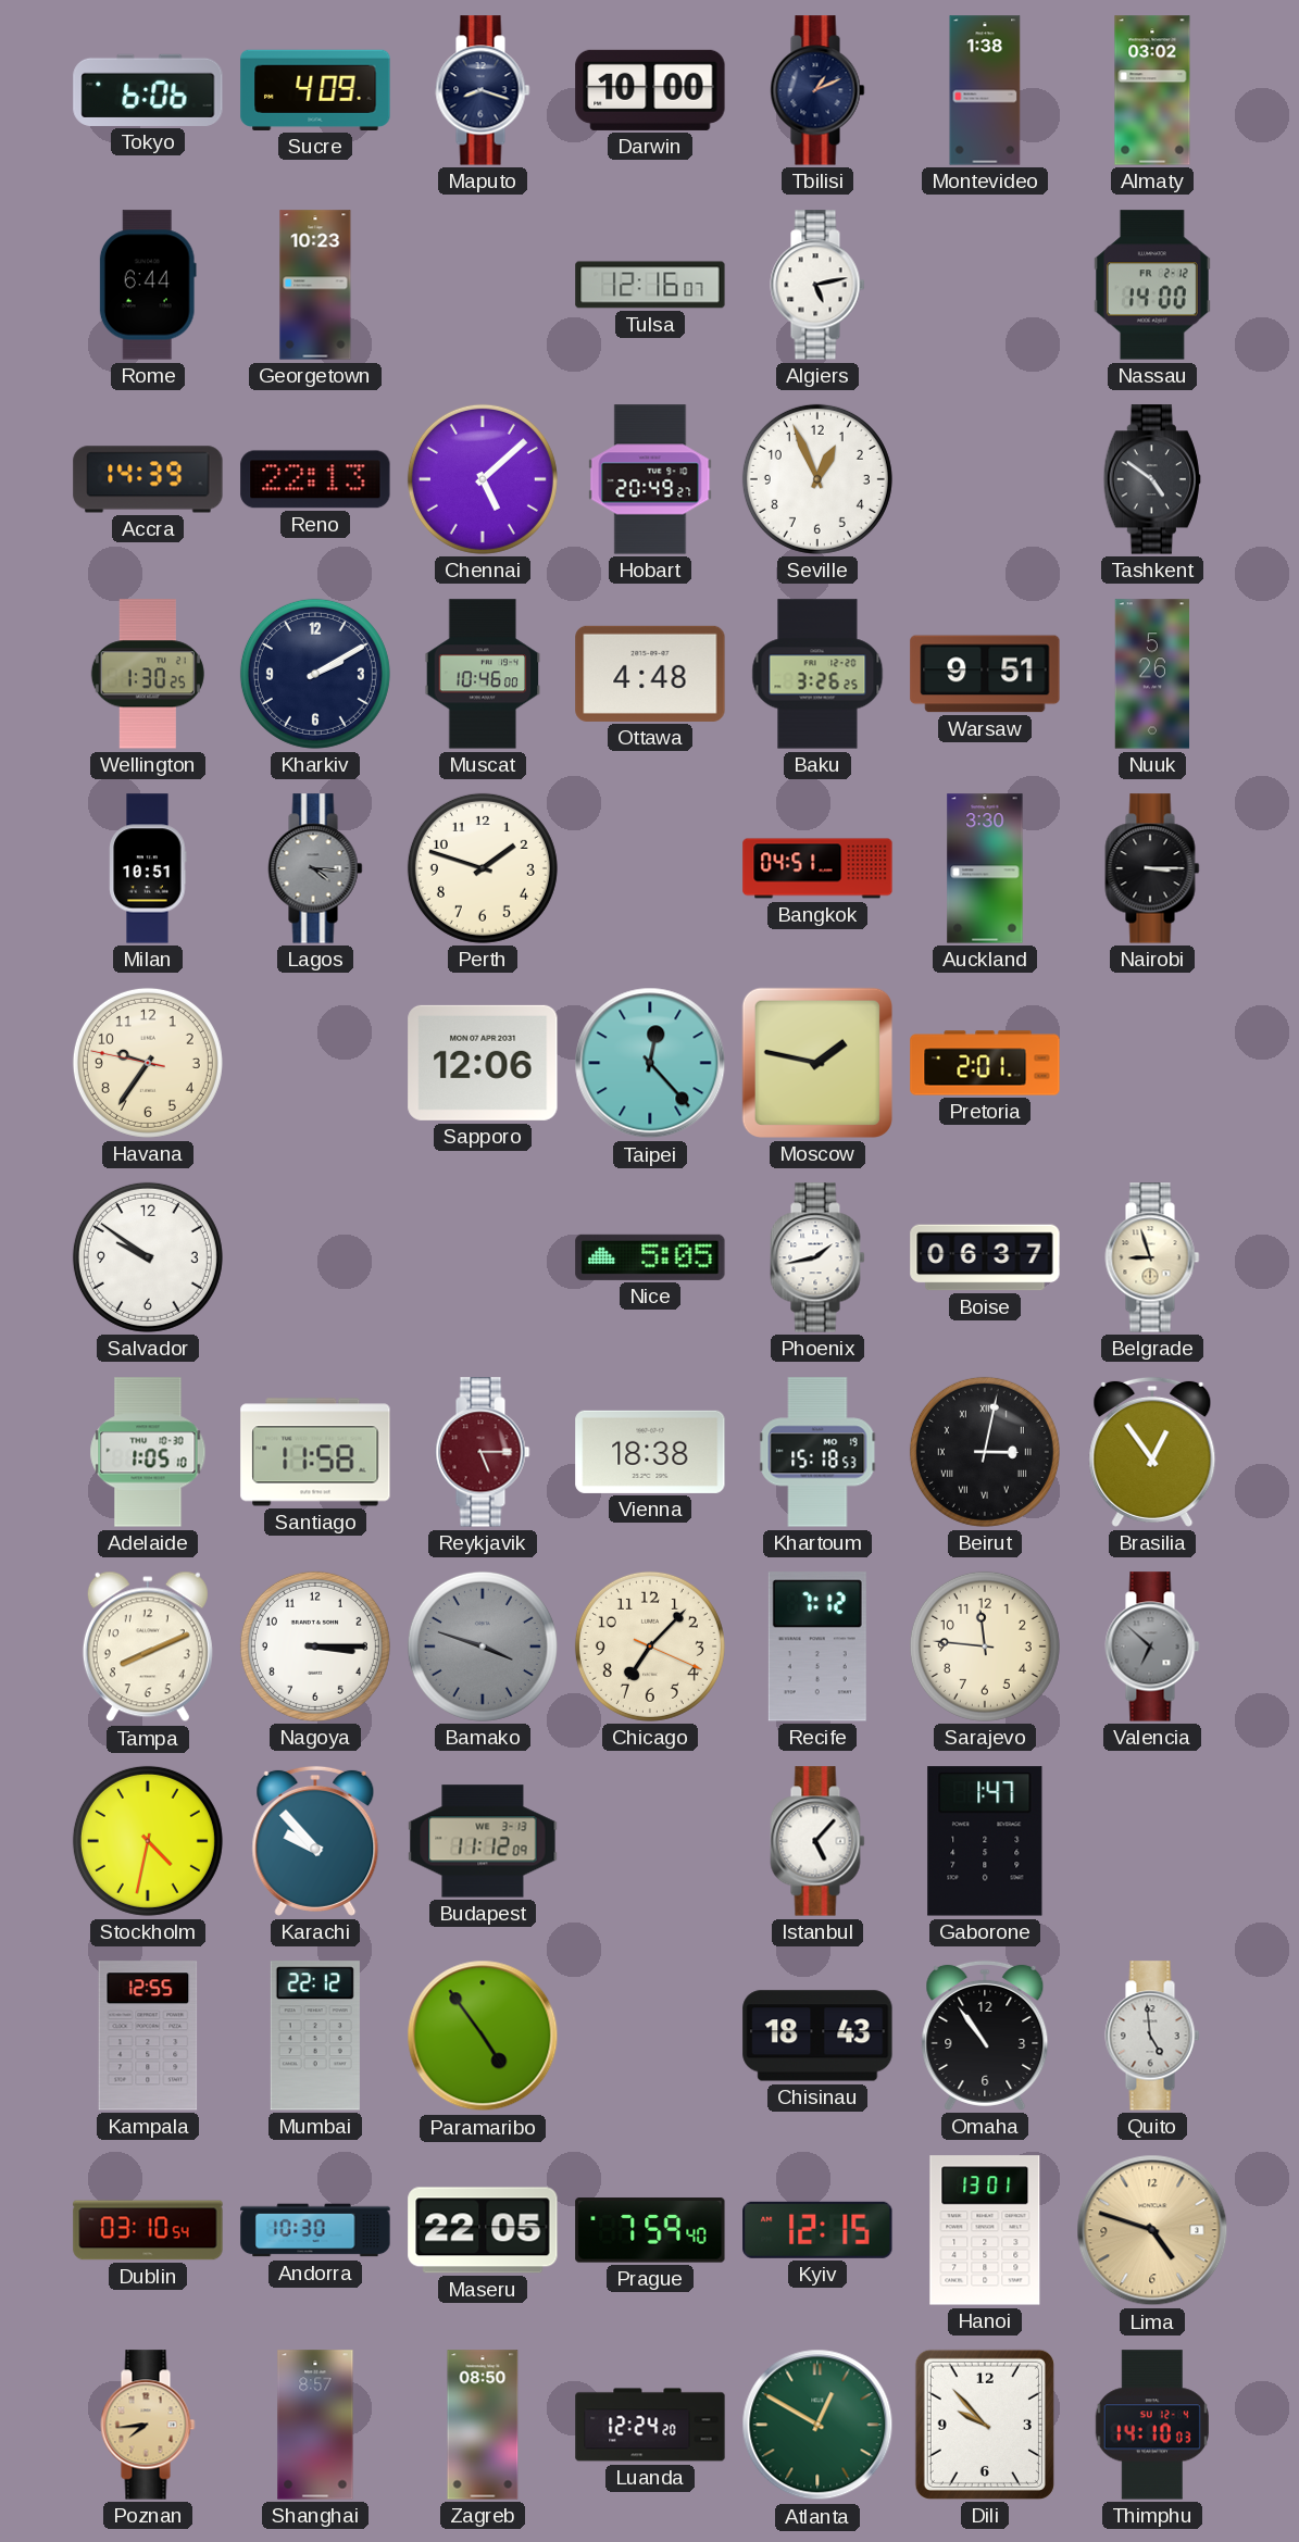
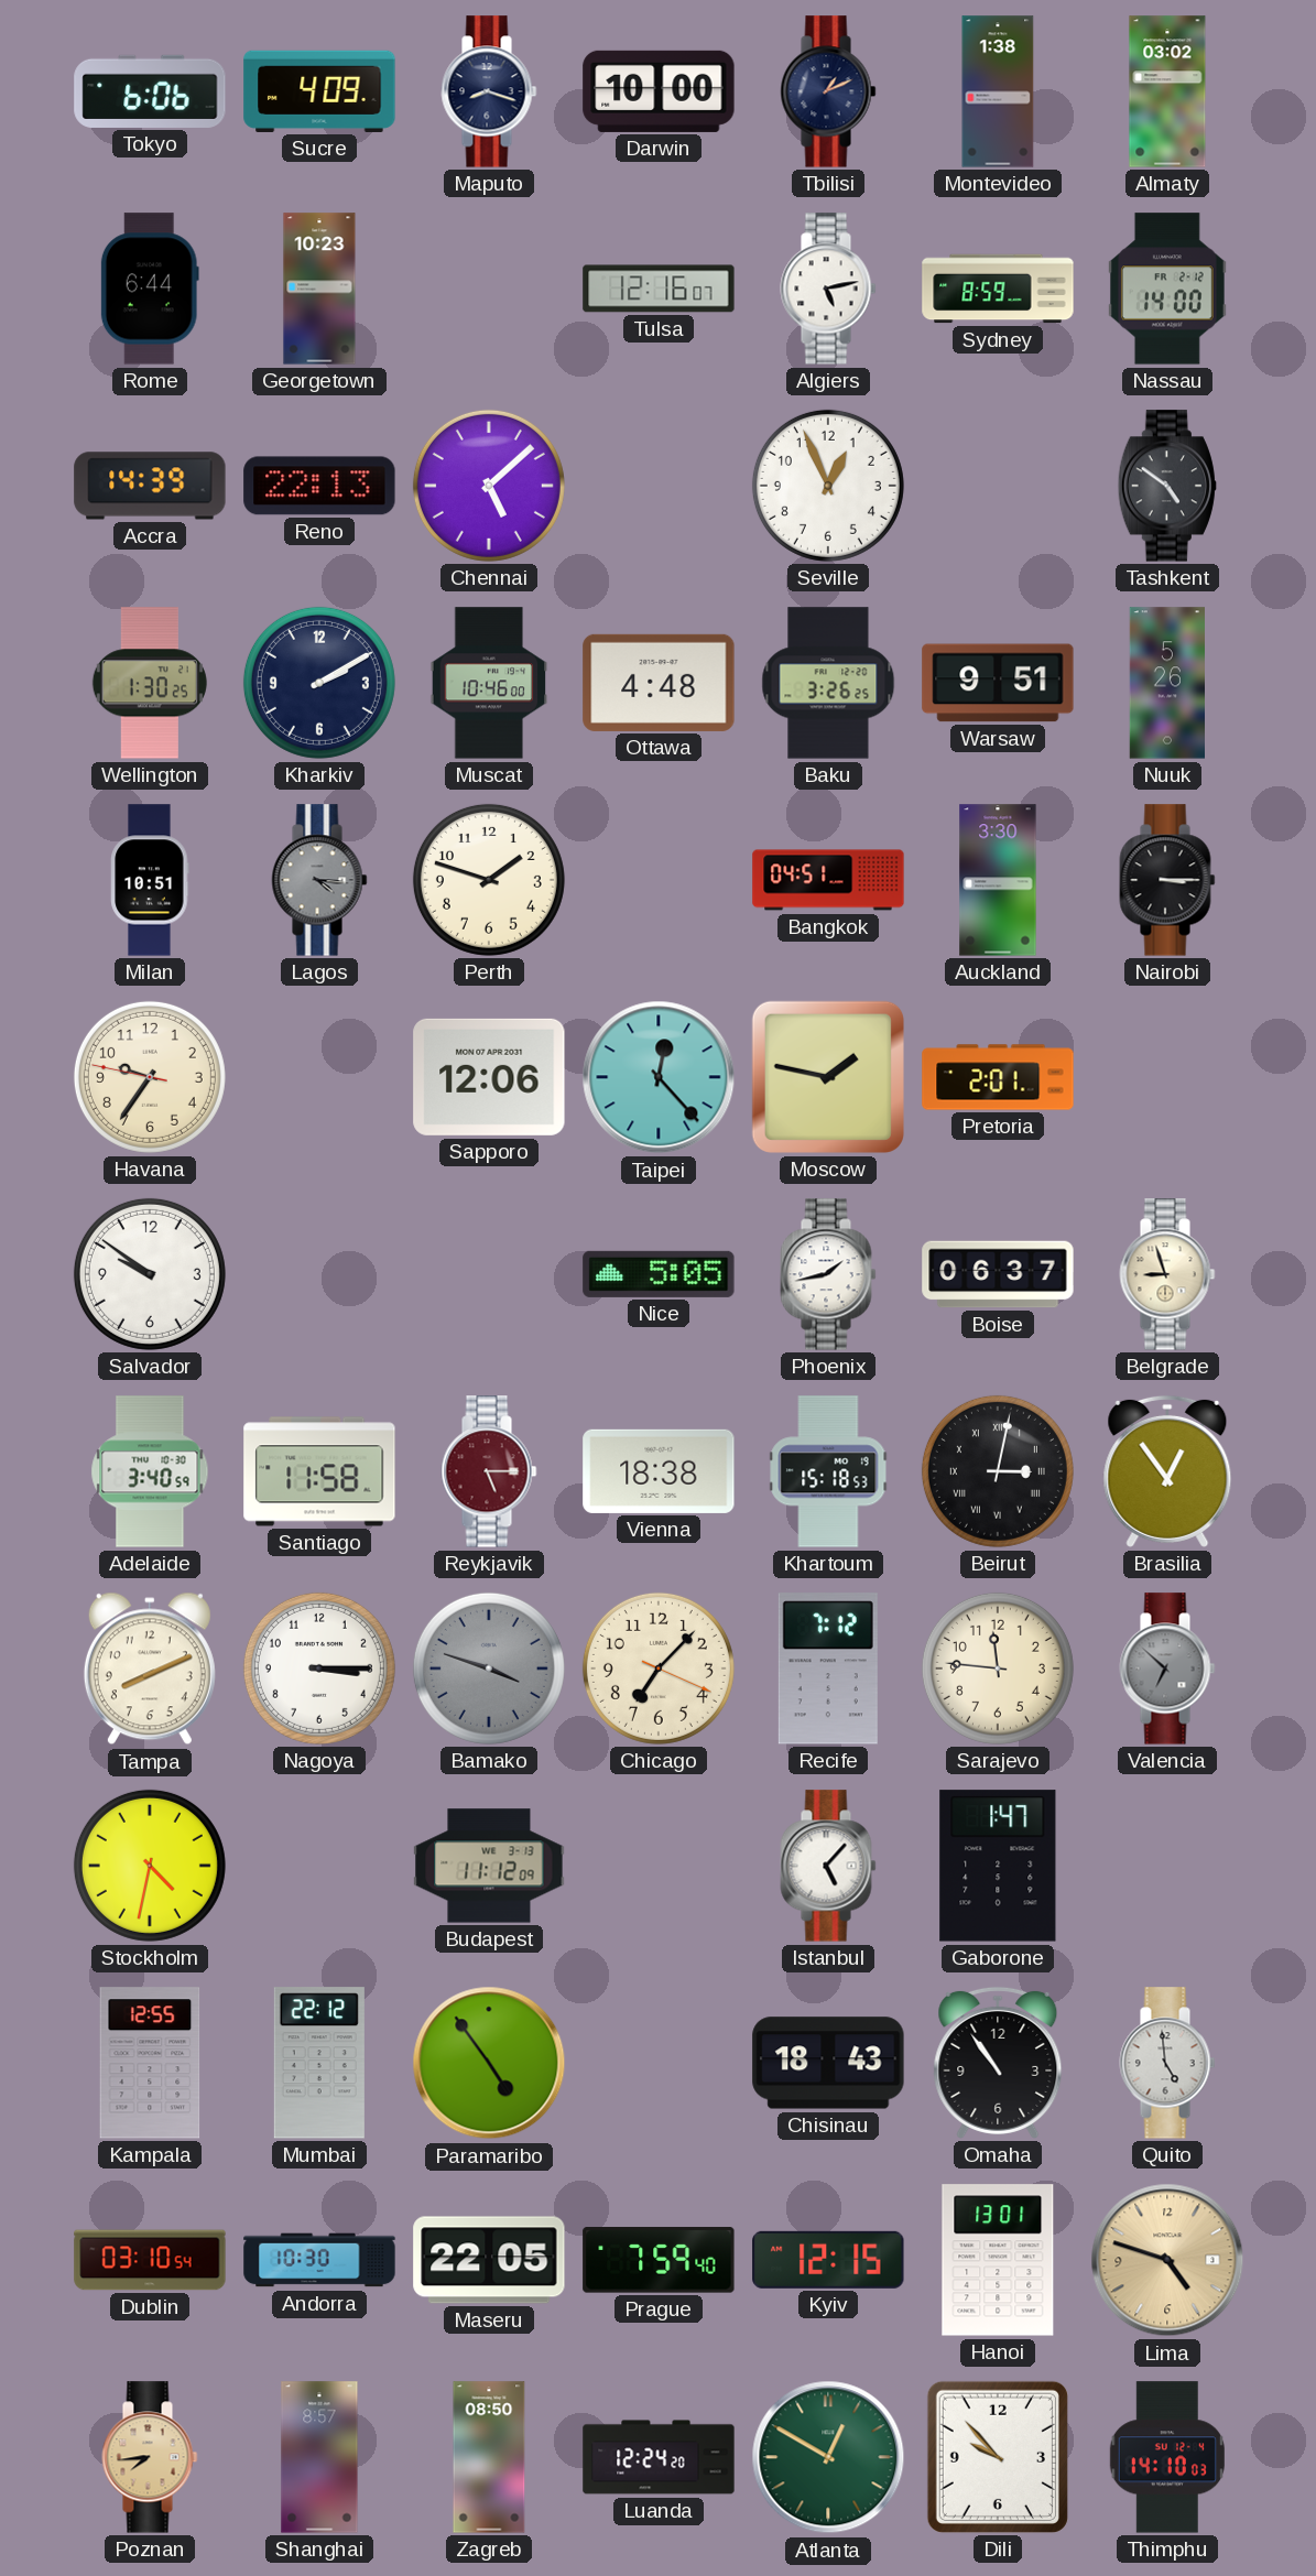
Sydney: none -> 8:59 (998, 289)
Hobart: 20:49 -> none (650, 479)
Adelaide: 1:05 -> 3:40 (150, 1471)
Karachi: 9:53 -> none (315, 1841)
